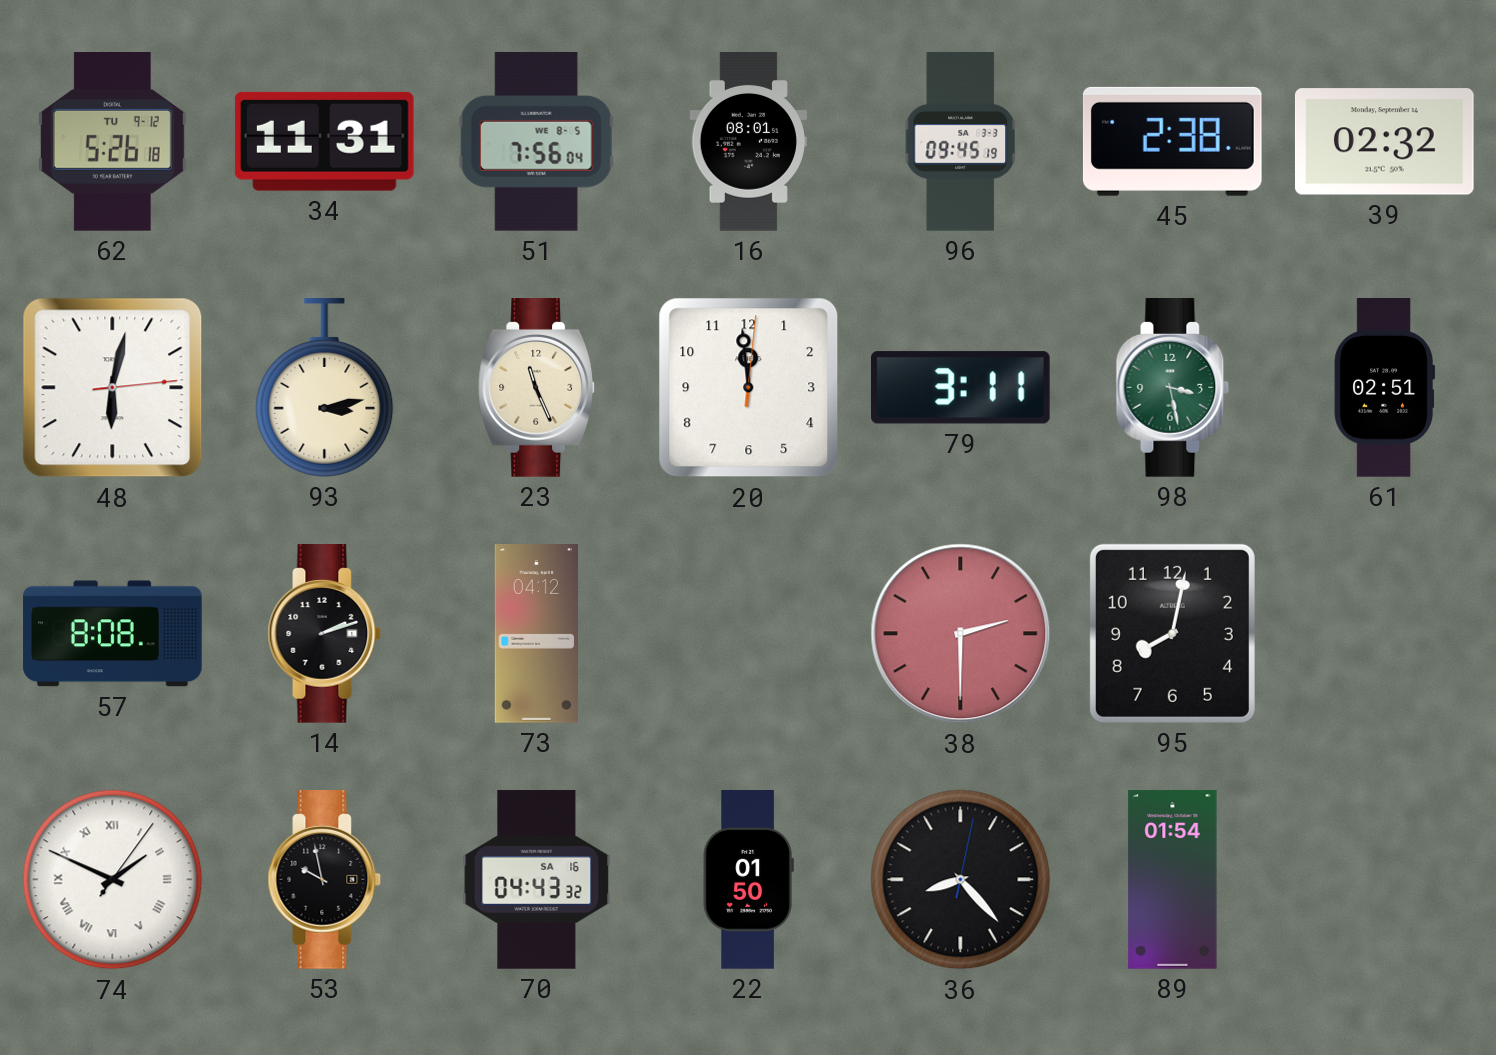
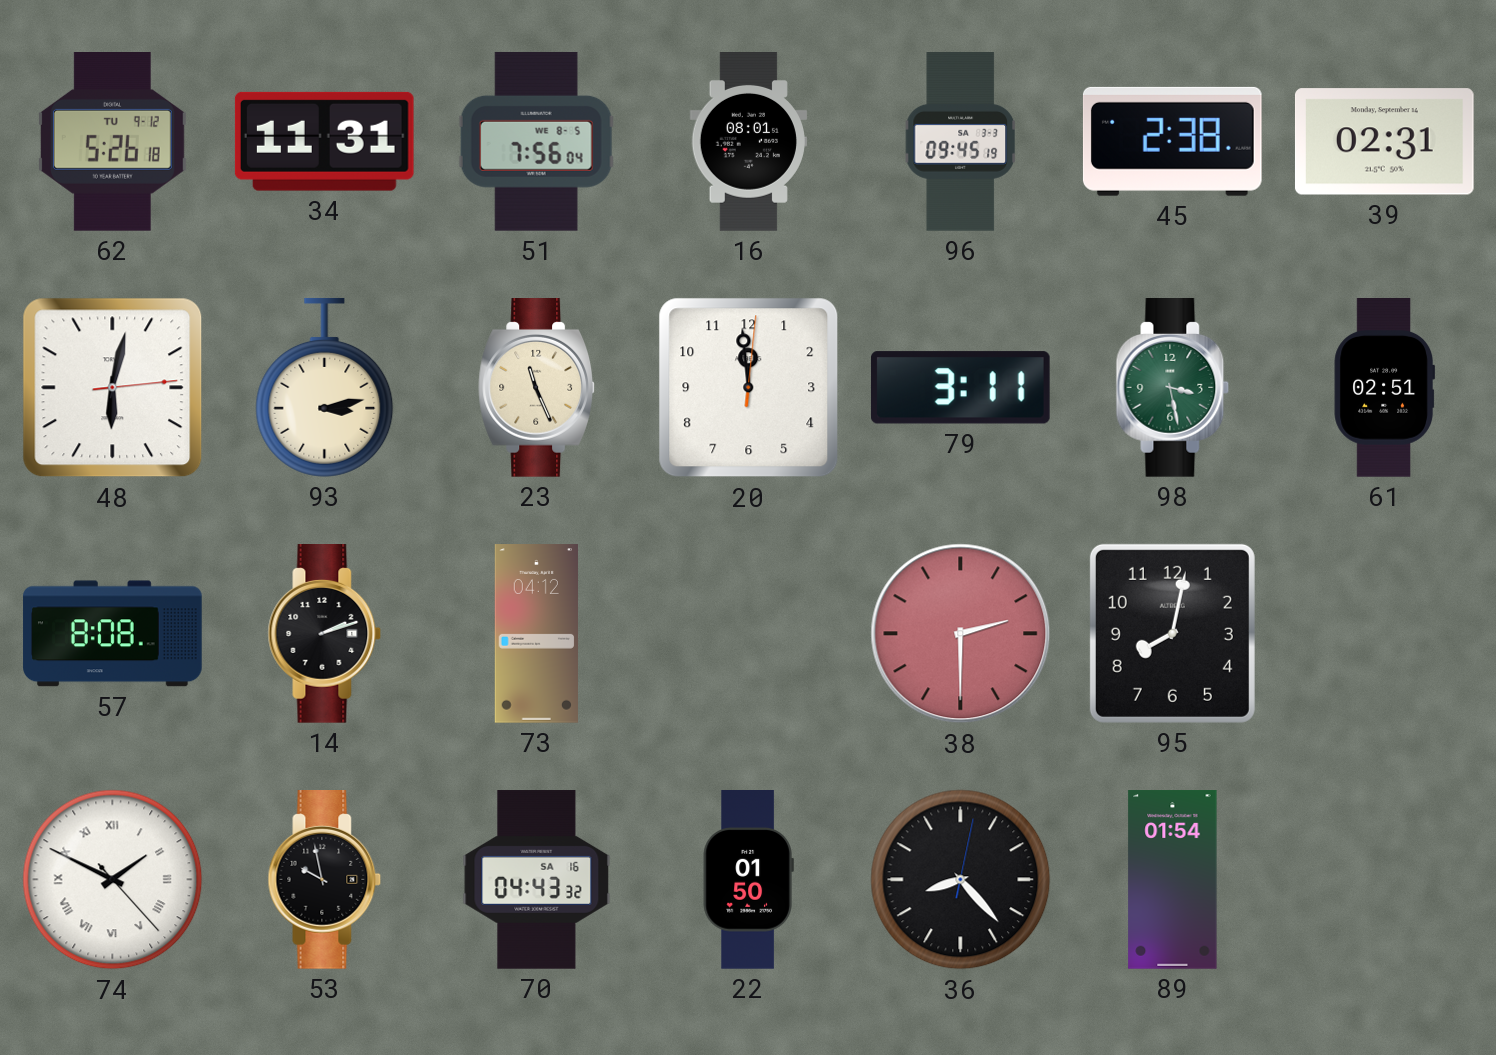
39: 02:32 -> 02:31 (1384, 142)
74: 1:49:06 -> 1:49:23 (113, 880)
